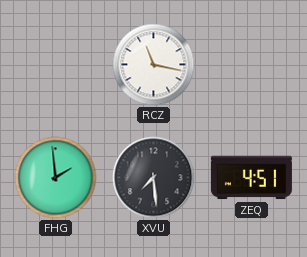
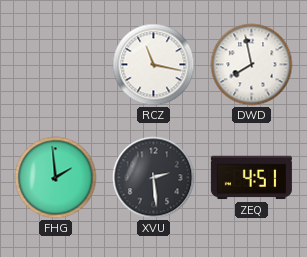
DWD: none -> 7:58 (252, 65)
XVU: 7:29 -> 2:29 (154, 178)
